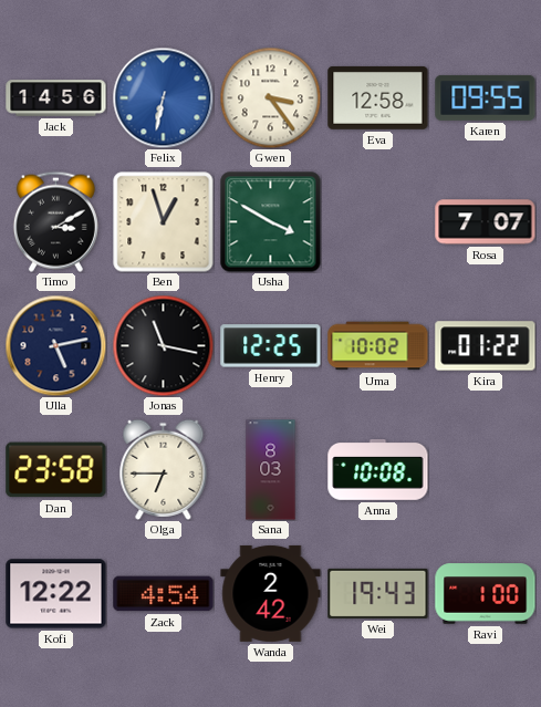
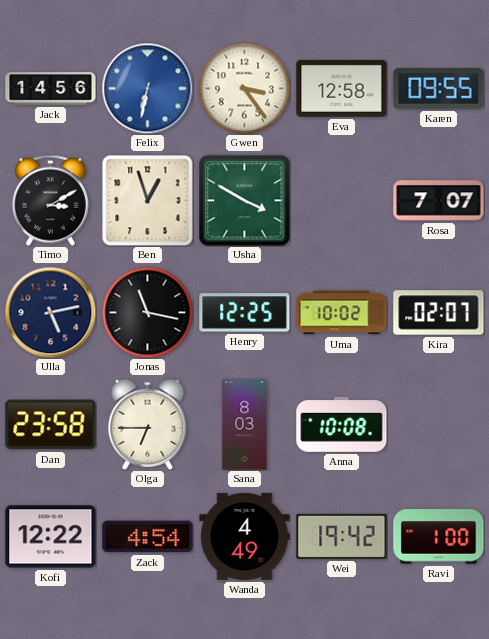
Kira: 01:22 -> 02:07 (439, 313)
Wanda: 2:42 -> 4:49 (245, 536)
Wei: 19:43 -> 19:42 (342, 536)
